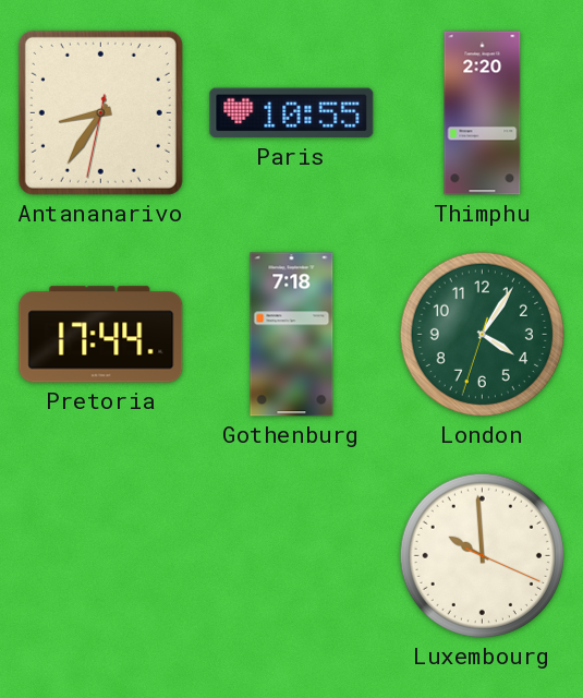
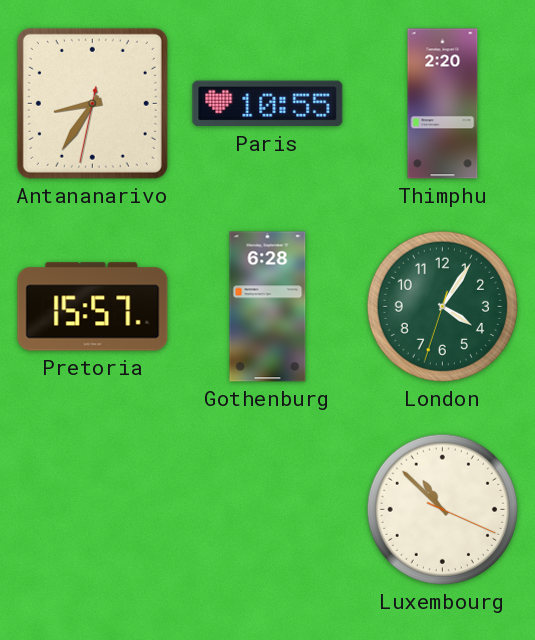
Pretoria: 17:44 -> 15:57 (93, 307)
Gothenburg: 7:18 -> 6:28 (268, 307)
Luxembourg: 9:59 -> 10:52 (442, 509)
